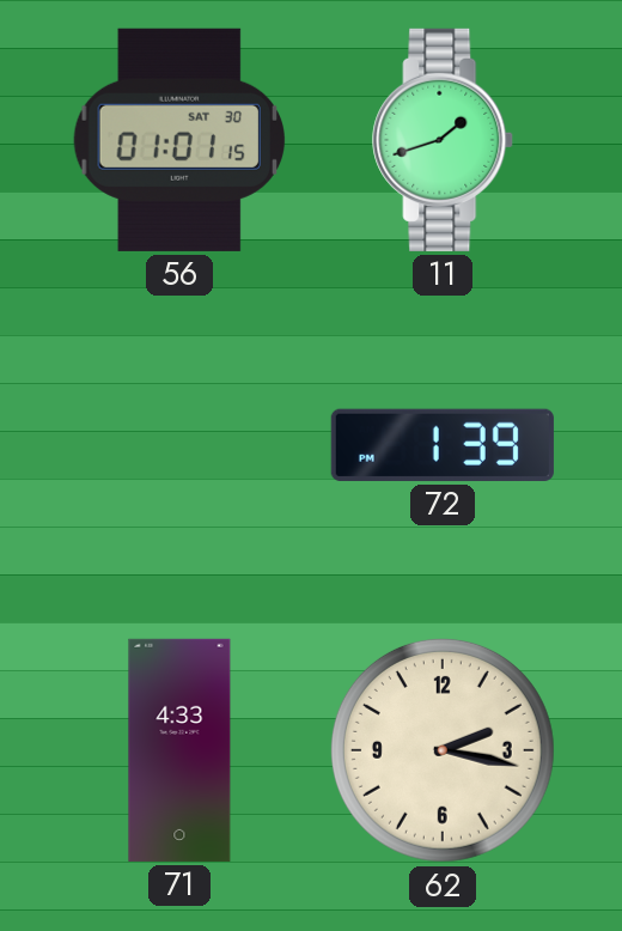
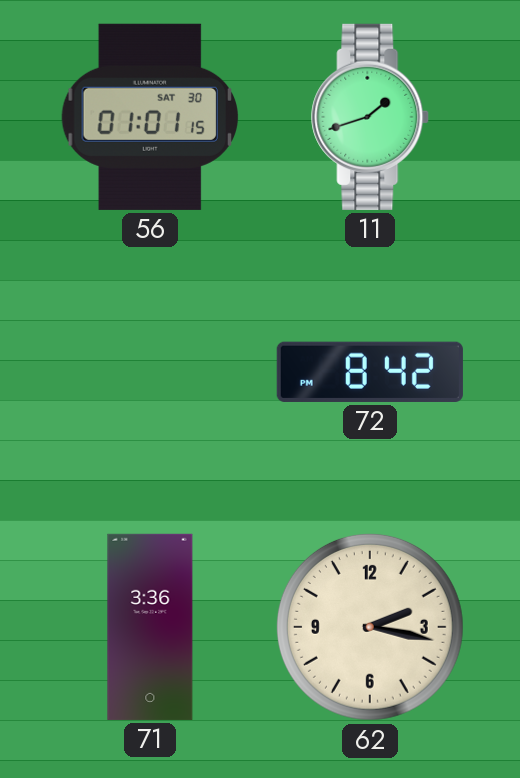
72: 1:39 -> 8:42 (370, 372)
71: 4:33 -> 3:36 (150, 627)
